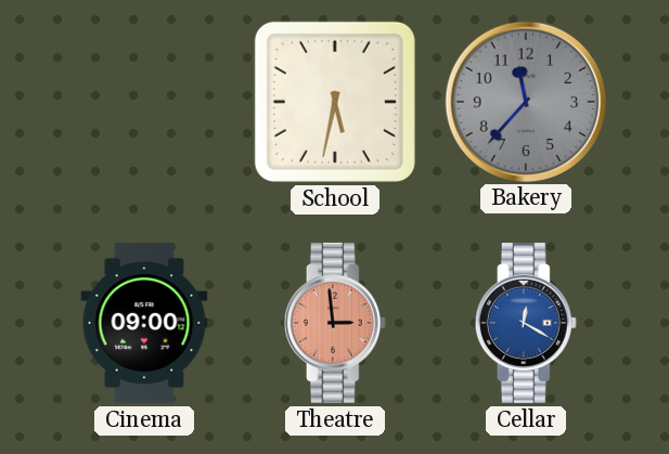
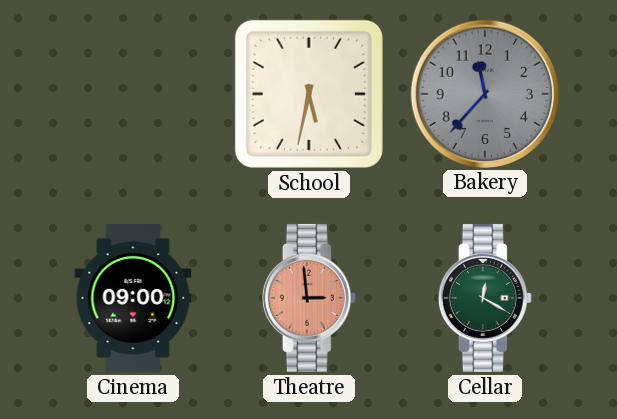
Cellar dial: blue -> green (485, 298)
